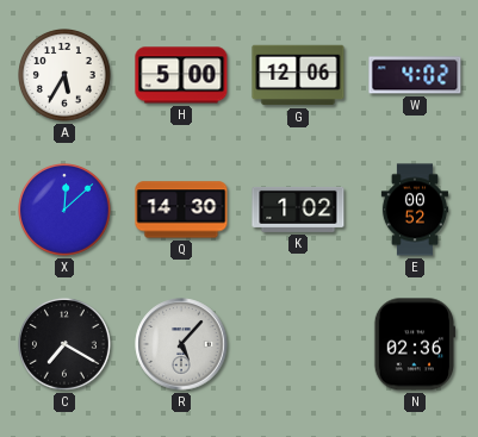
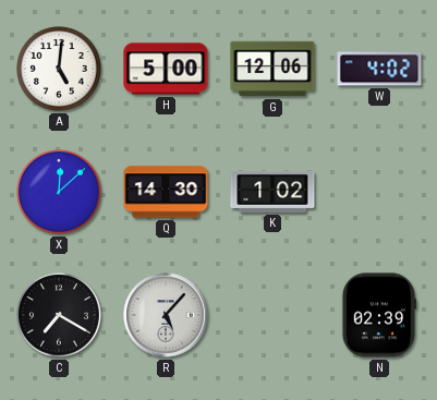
A: 5:35 -> 5:01 (60, 70)
E: 00:52 -> none (414, 210)
N: 02:36 -> 02:39 (378, 315)
